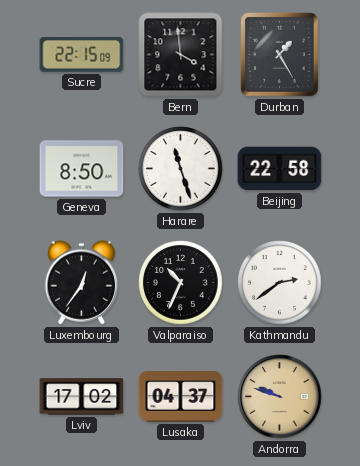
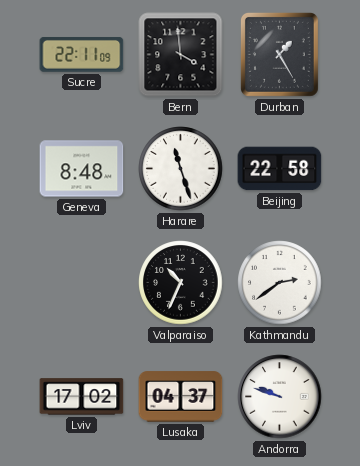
Sucre: 22:15 -> 22:11 (82, 54)
Geneva: 8:50 -> 8:48 (82, 169)
Luxembourg: 12:36 -> none (82, 283)
Andorra dial: champagne -> white (280, 397)
